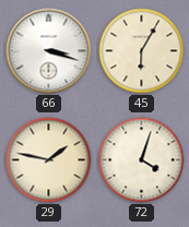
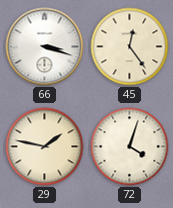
45: 6:05 -> 12:24 (130, 47)
